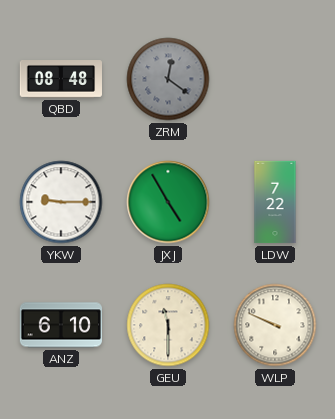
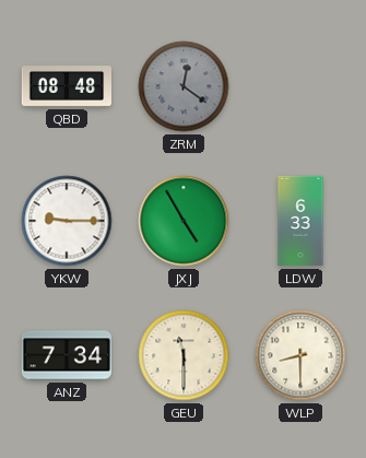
LDW: 7:22 -> 6:33 (300, 221)
ANZ: 6:10 -> 7:34 (66, 355)
WLP: 9:49 -> 8:30 (300, 355)
